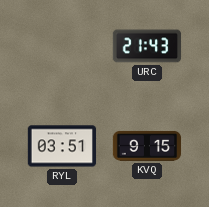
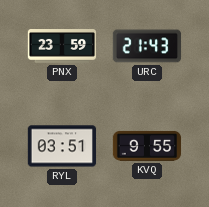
PNX: none -> 23:59 (62, 46)
KVQ: 9:15 -> 9:55 (147, 146)
